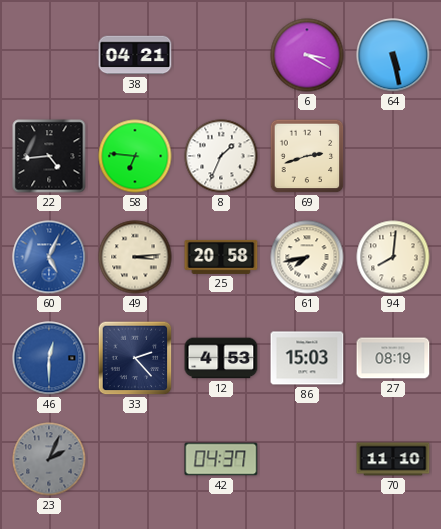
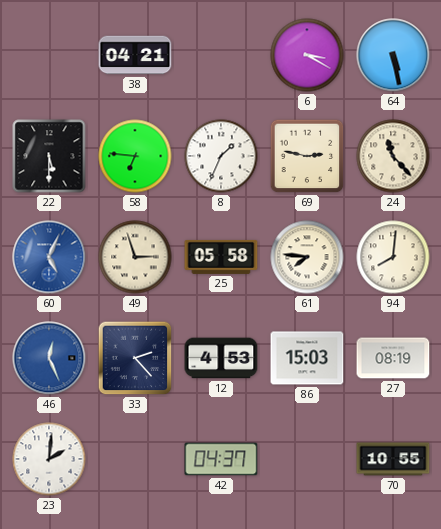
22: 4:44 -> 5:30 (49, 156)
69: 2:42 -> 2:47 (307, 156)
24: none -> 11:23 (393, 156)
49: 3:14 -> 2:57 (135, 257)
25: 20:58 -> 05:58 (221, 257)
61: 7:43 -> 7:46 (307, 257)
46: 12:30 -> 12:26 (49, 358)
23: 2:04 -> 2:01 (49, 459)
23 dial: grey -> white (49, 459)
70: 11:10 -> 10:55 (393, 459)
